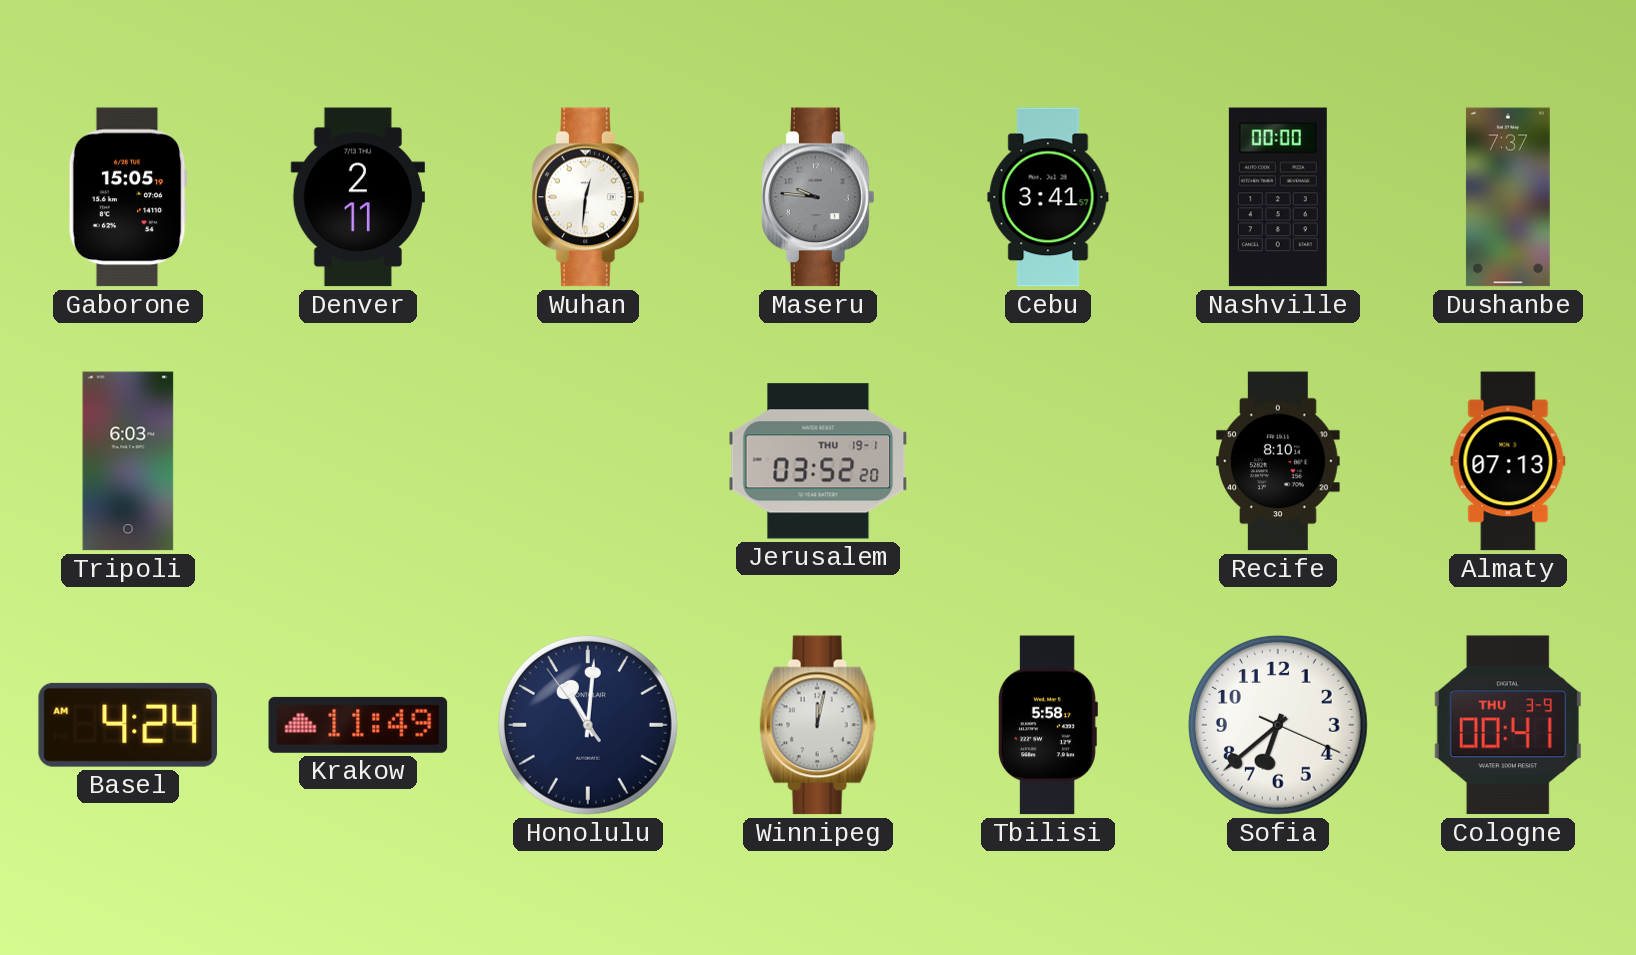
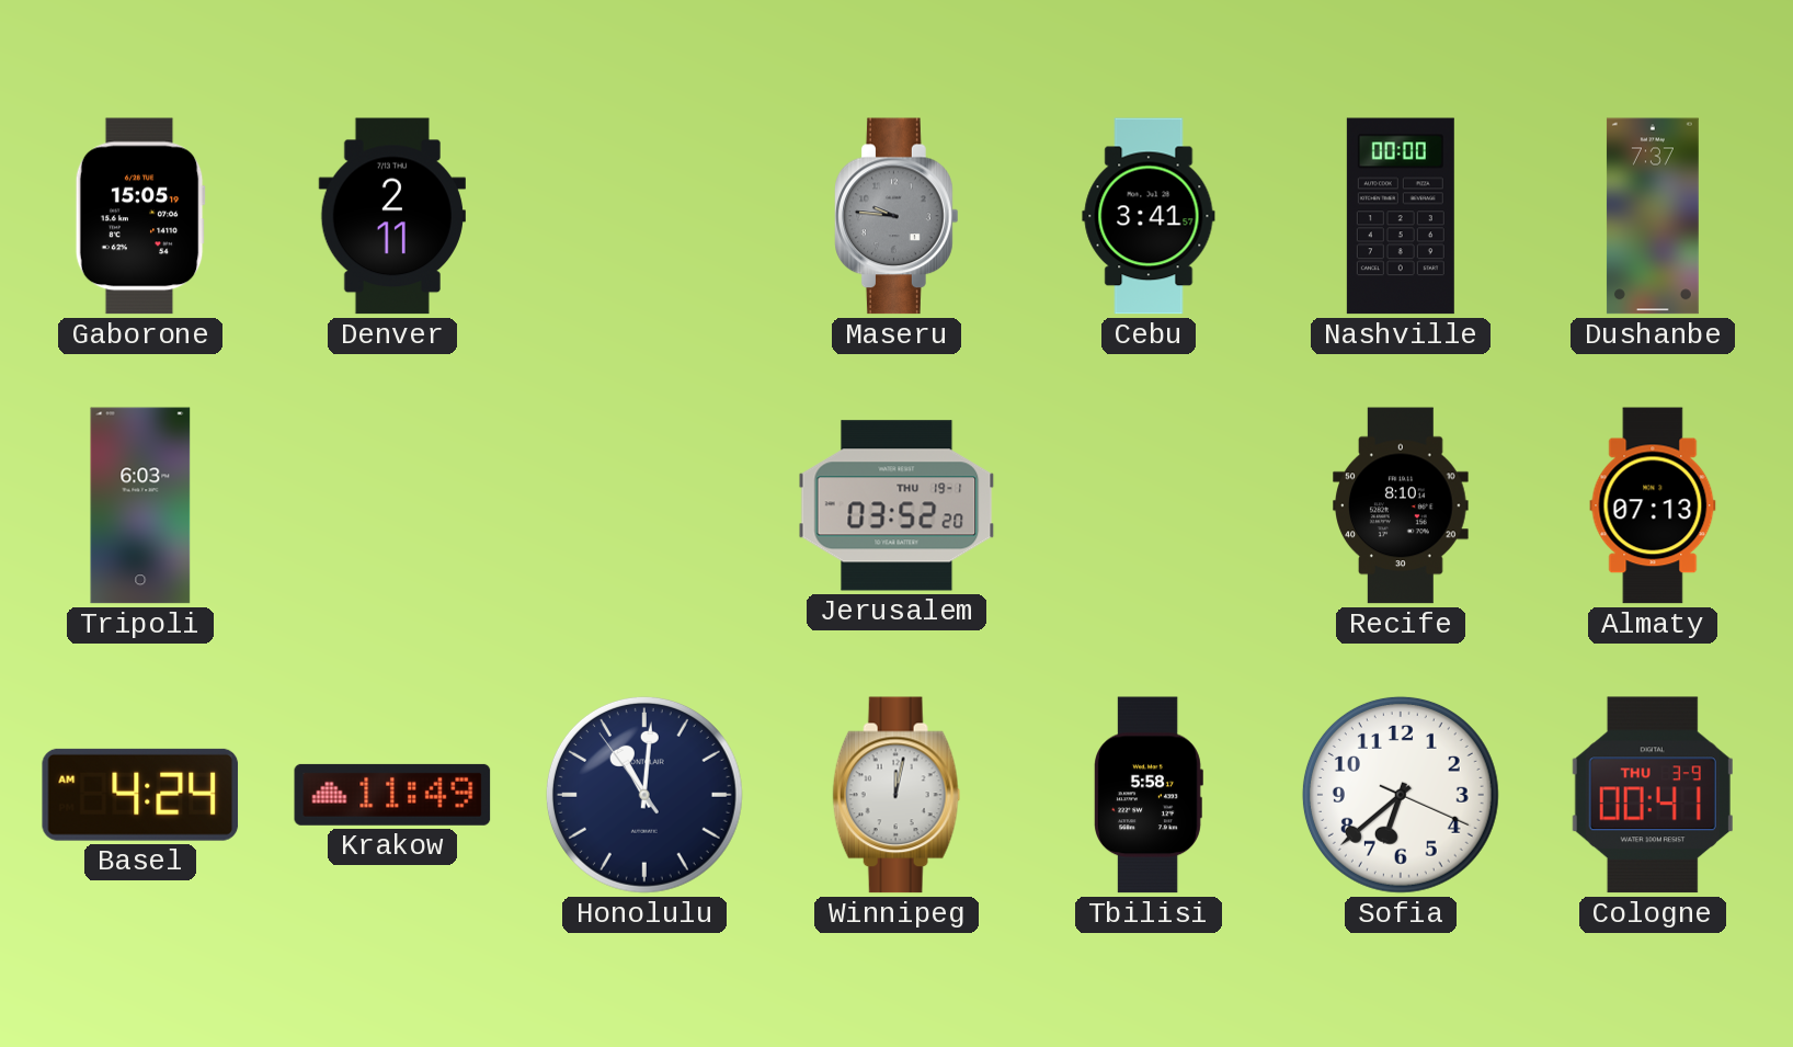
Wuhan: 12:31 -> none (589, 197)
